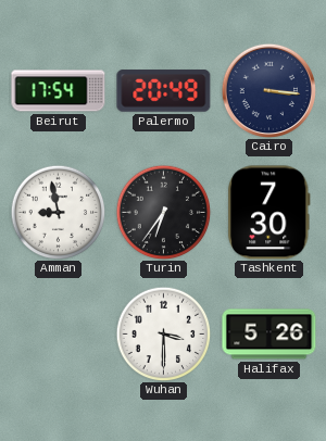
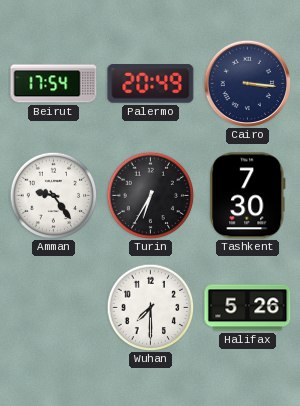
Amman: 8:58 -> 9:24 (53, 195)
Turin: 6:36 -> 6:35 (150, 195)
Wuhan: 3:30 -> 7:30 (150, 307)
